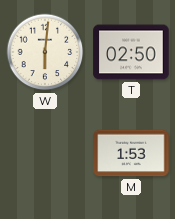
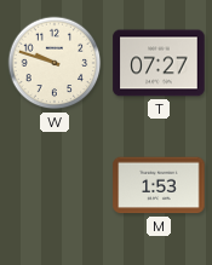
W: 6:01 -> 9:48 (55, 63)
T: 02:50 -> 07:27 (159, 63)
